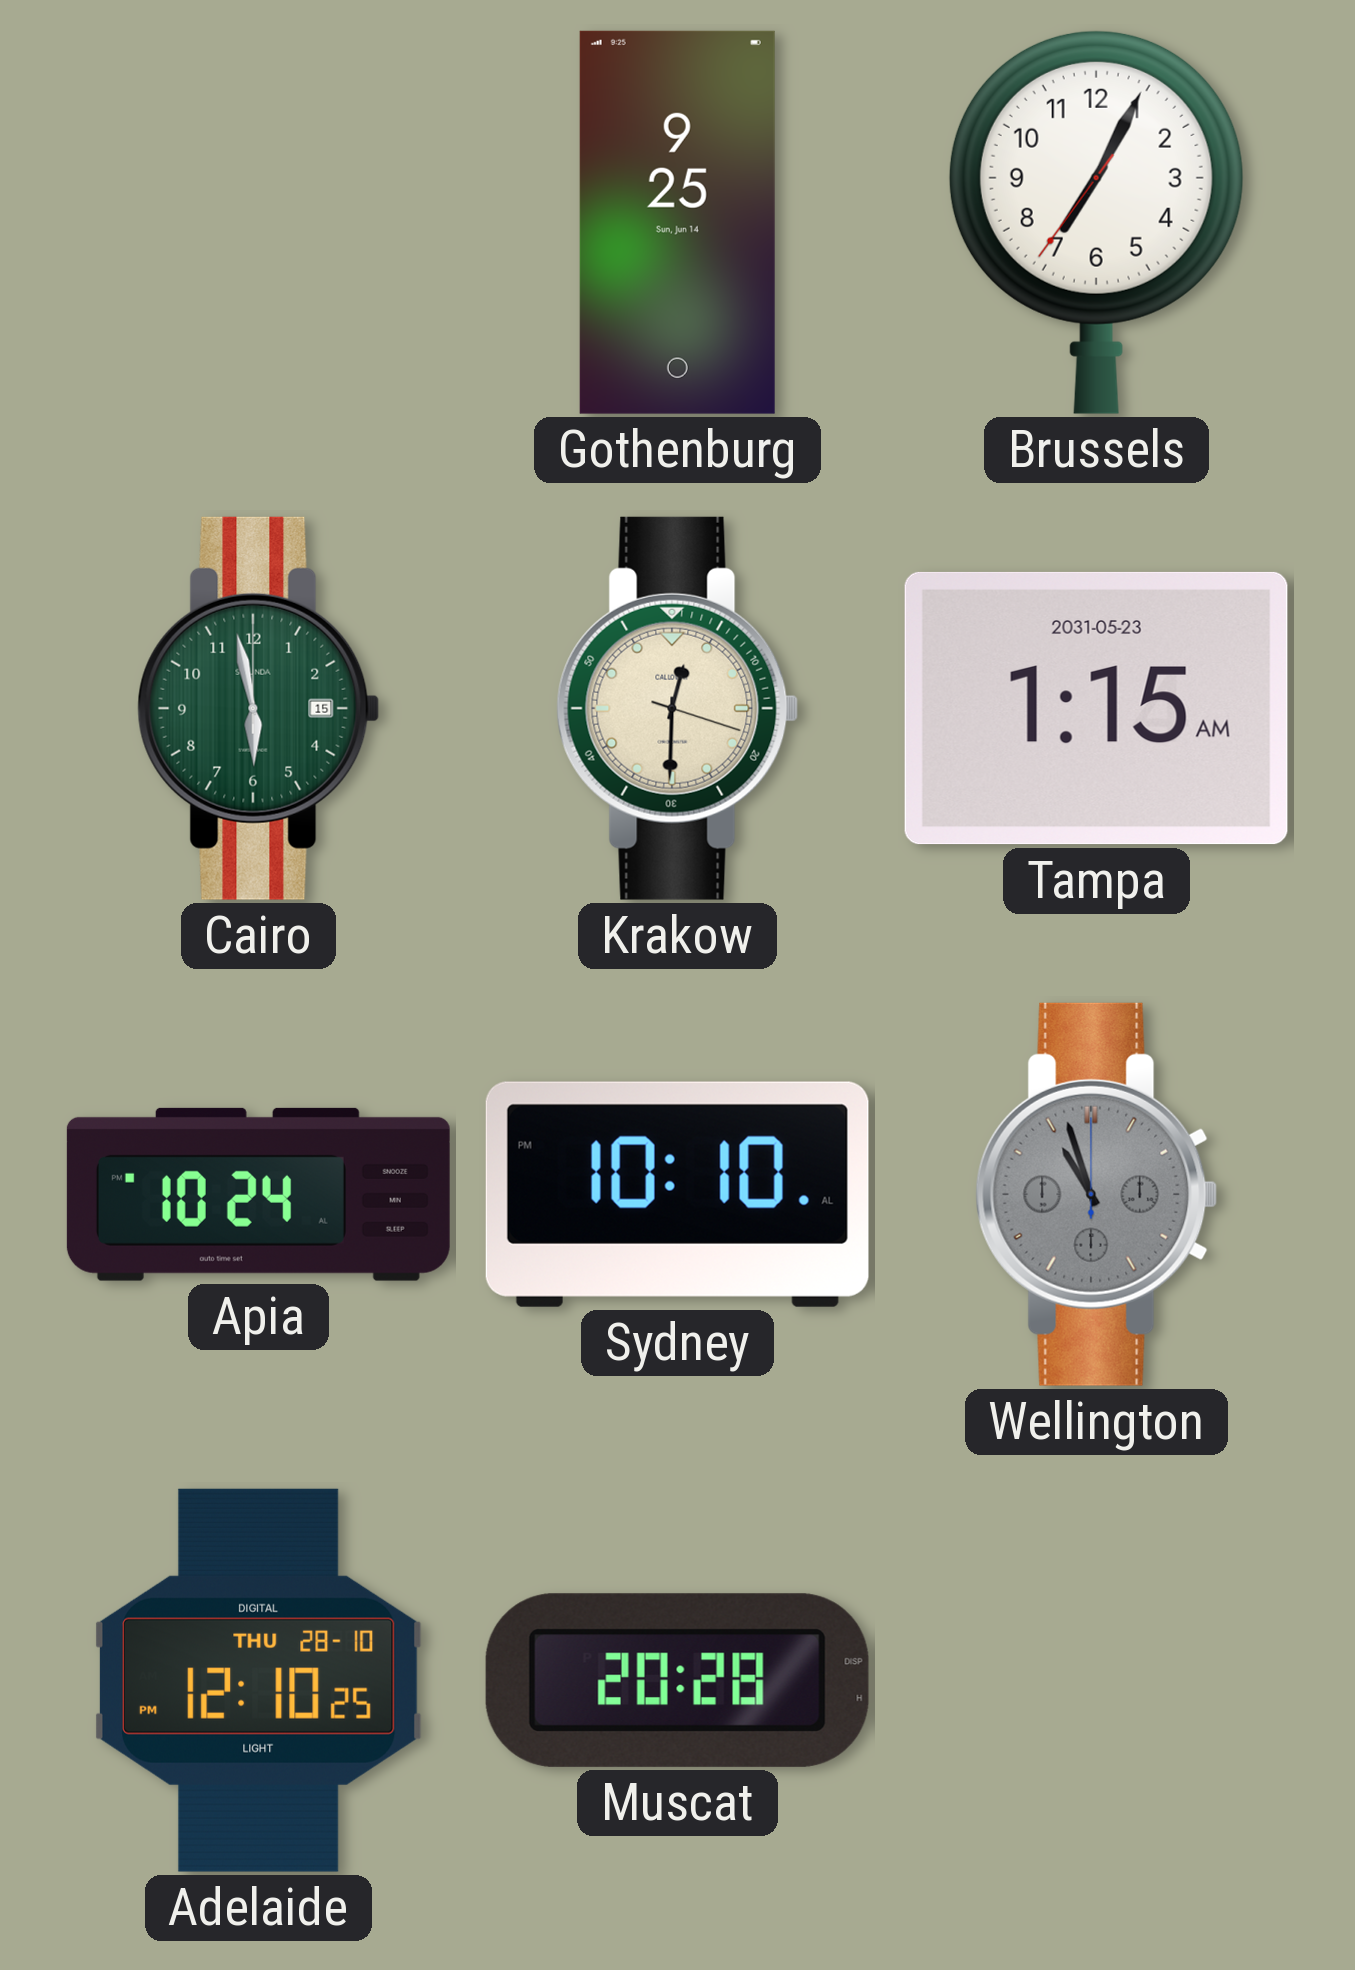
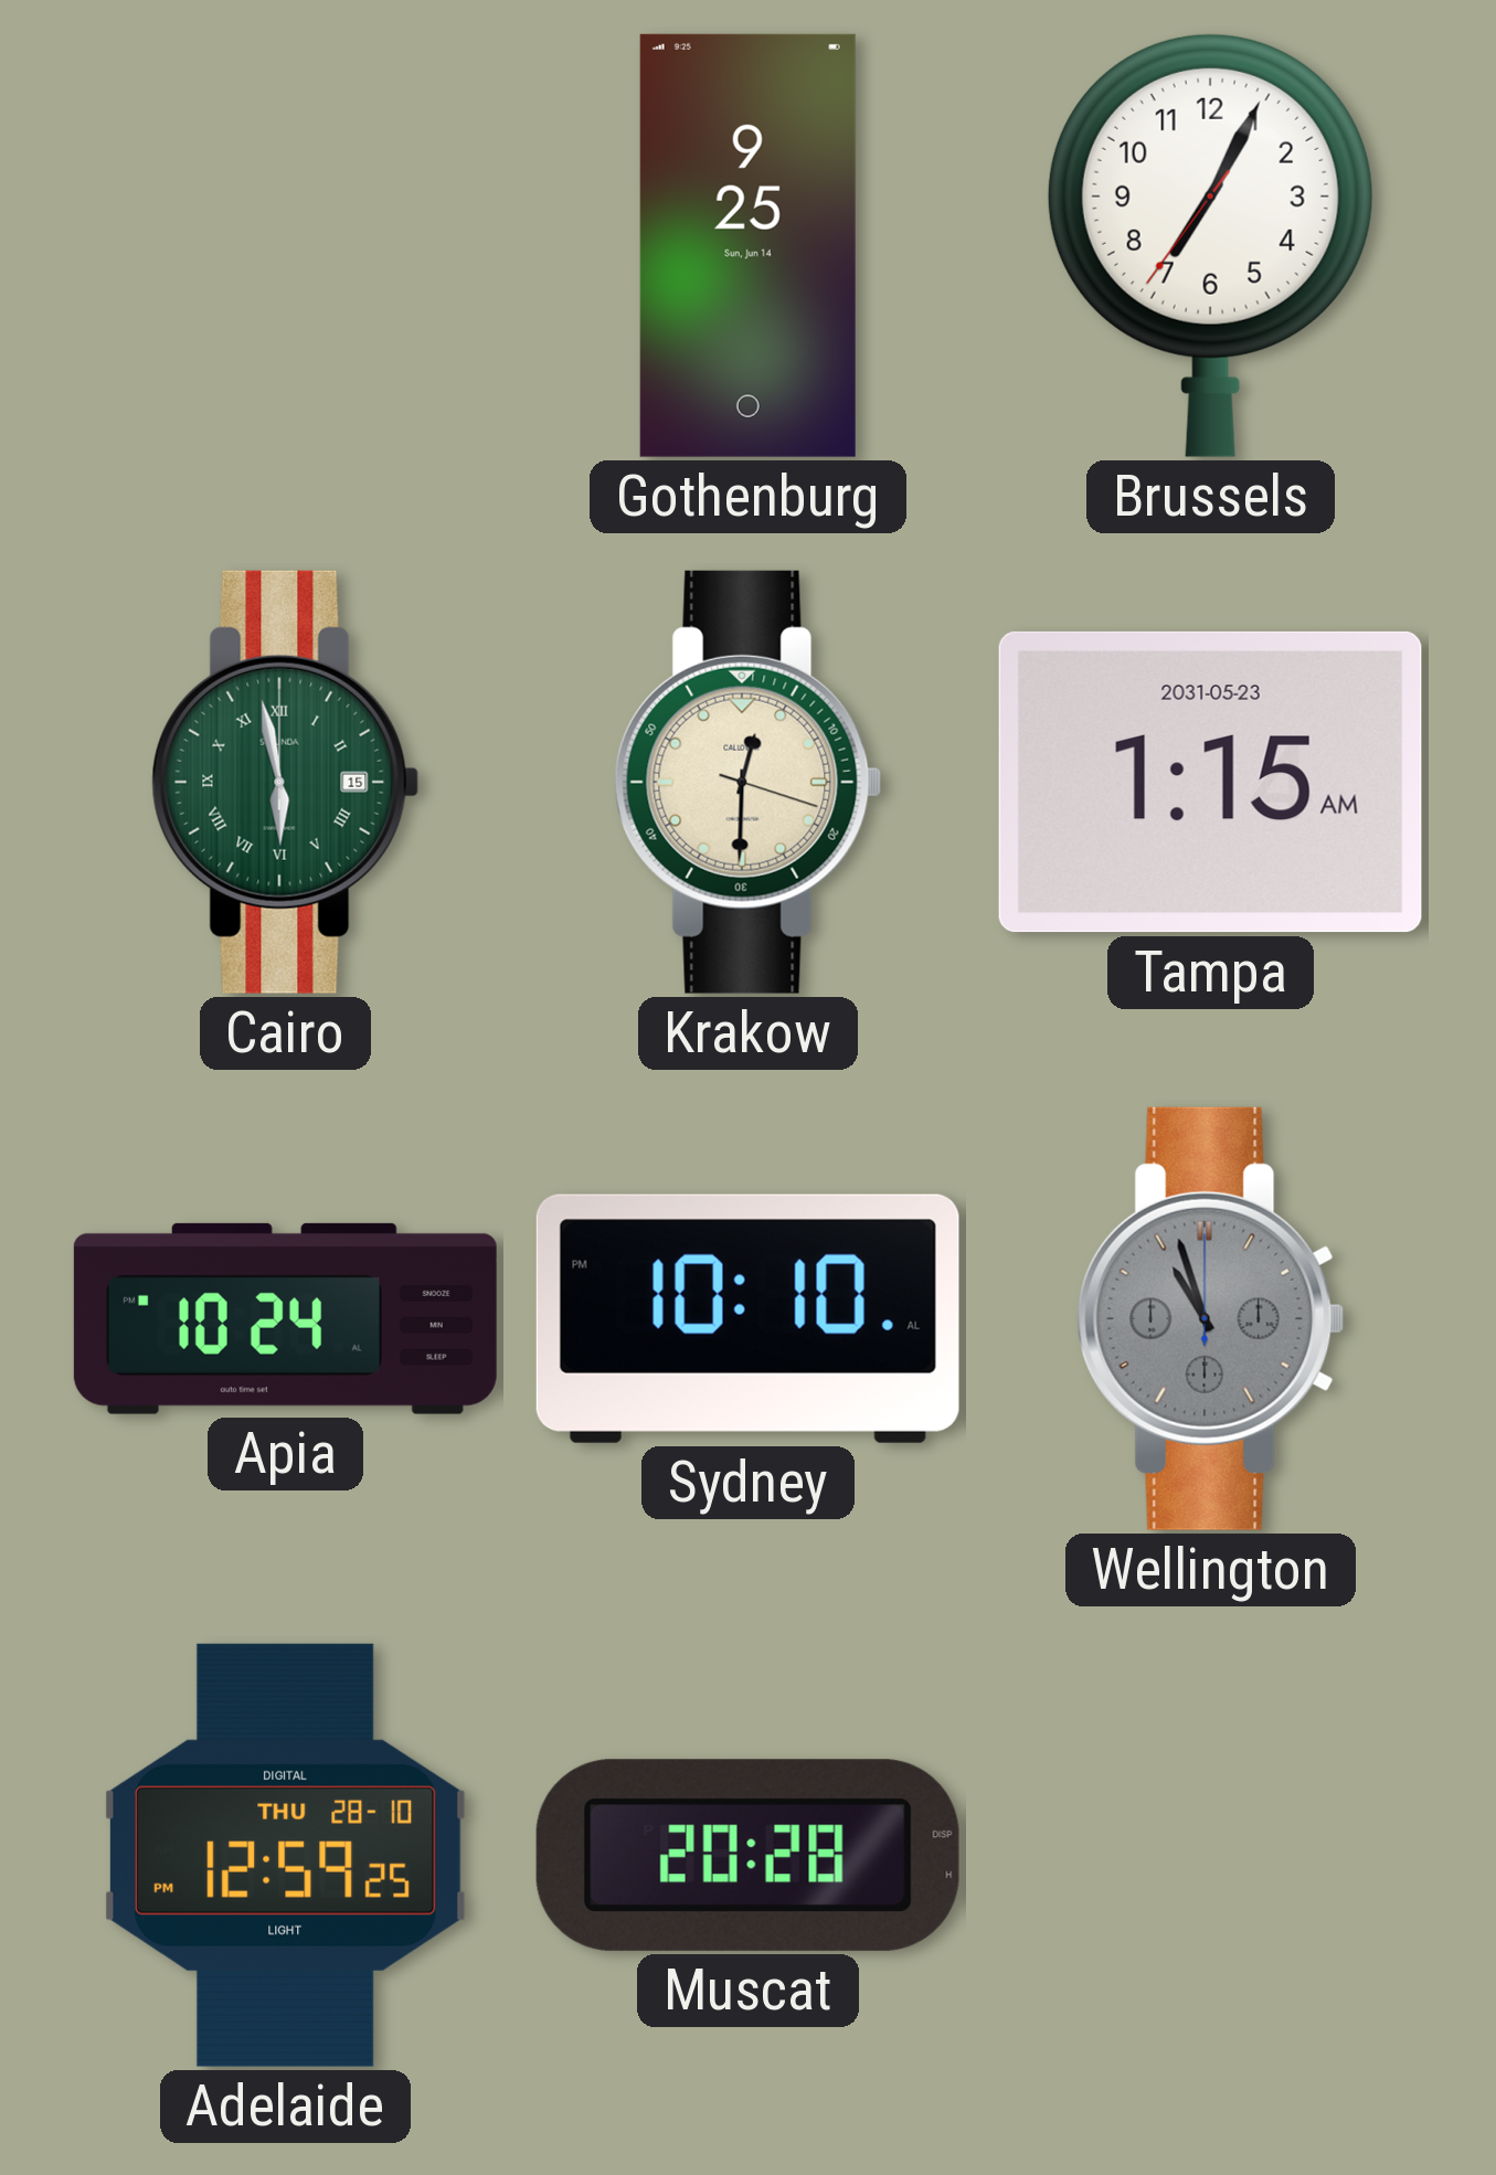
Cairo numerals: Arabic -> Roman (286, 782)
Adelaide: 12:10 -> 12:59 (285, 1855)
